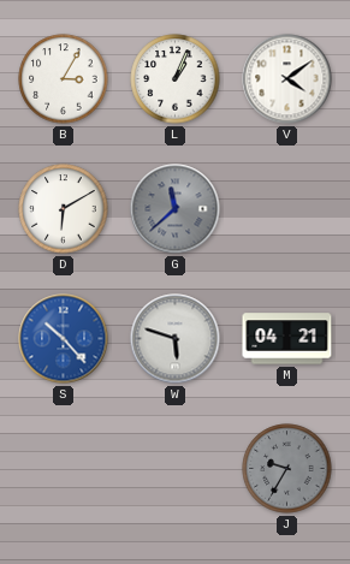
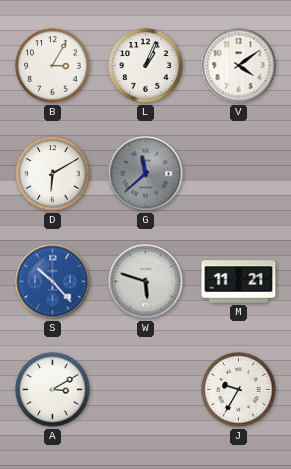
M: 04:21 -> 11:21 (239, 282)
A: none -> 3:10 (53, 390)
J dial: grey -> white (239, 390)
